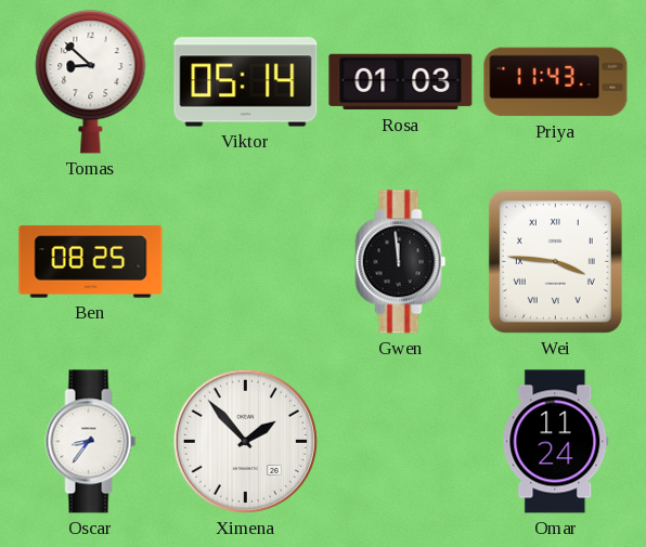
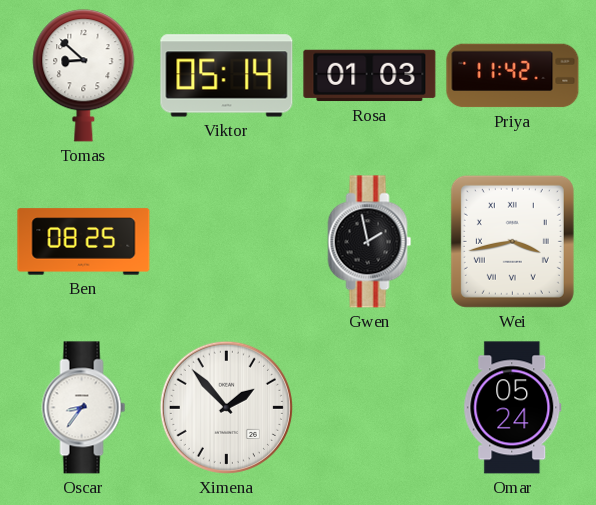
Priya: 11:43 -> 11:42 (513, 76)
Gwen: 11:59 -> 1:58 (370, 242)
Wei: 3:46 -> 3:43 (512, 241)
Omar: 11:24 -> 05:24 (513, 408)
